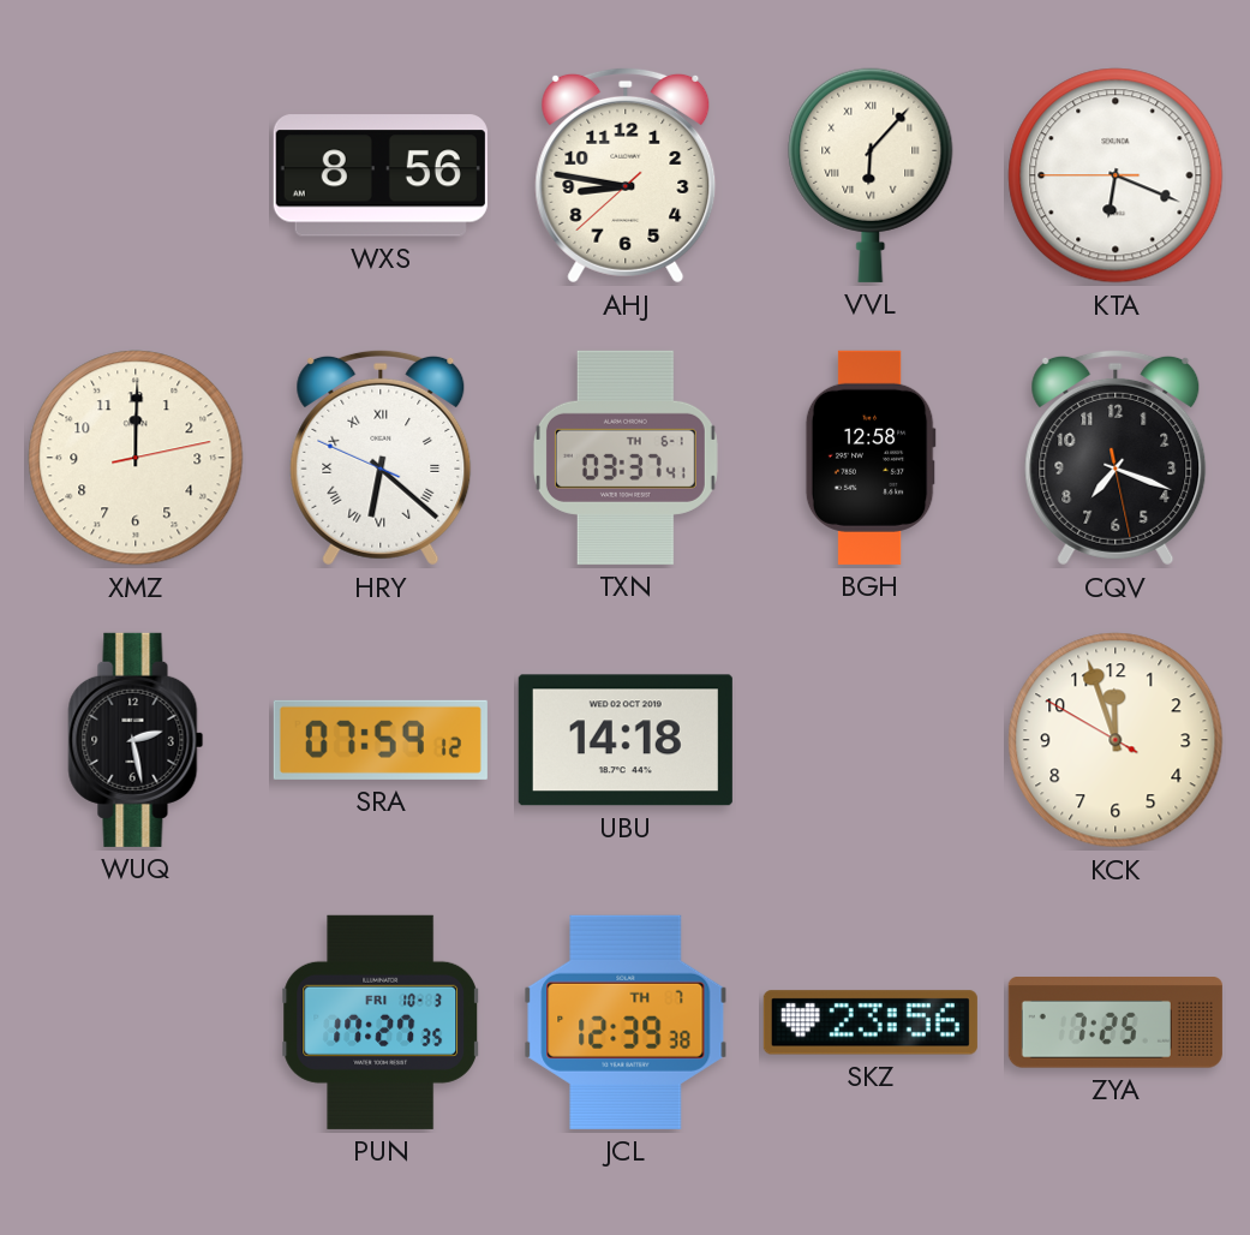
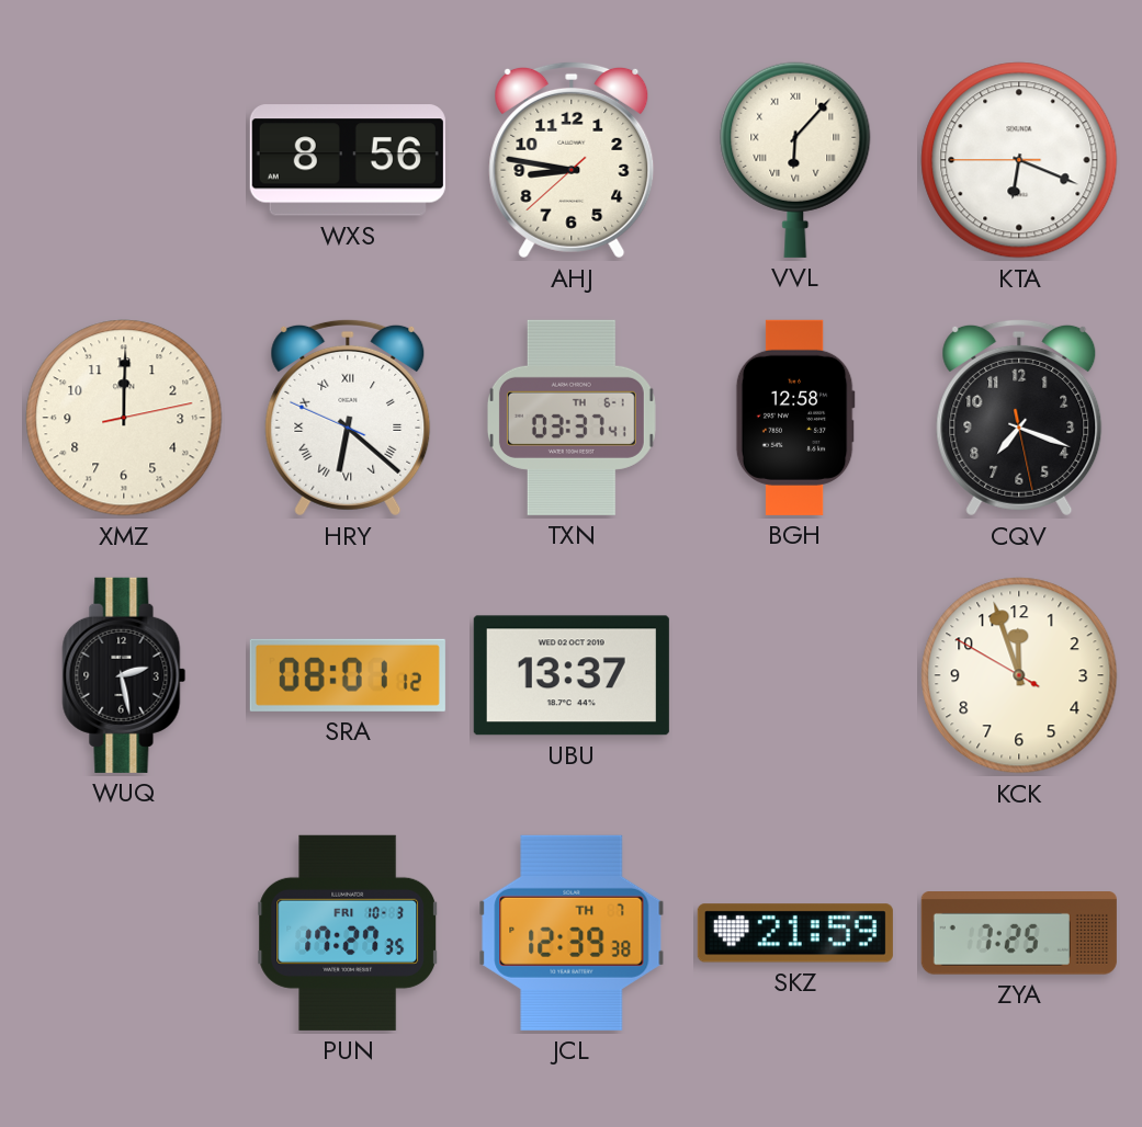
SRA: 07:59 -> 08:01 (348, 675)
UBU: 14:18 -> 13:37 (572, 675)
SKZ: 23:56 -> 21:59 (795, 933)
